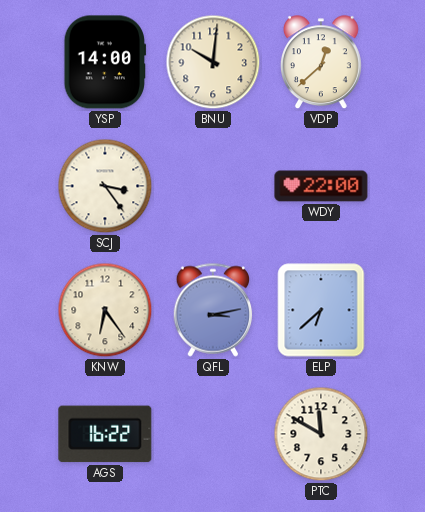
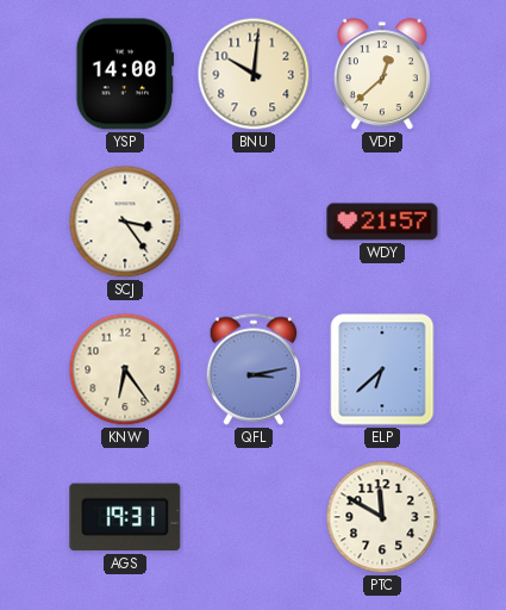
WDY: 22:00 -> 21:57 (382, 222)
AGS: 16:22 -> 19:31 (125, 517)
